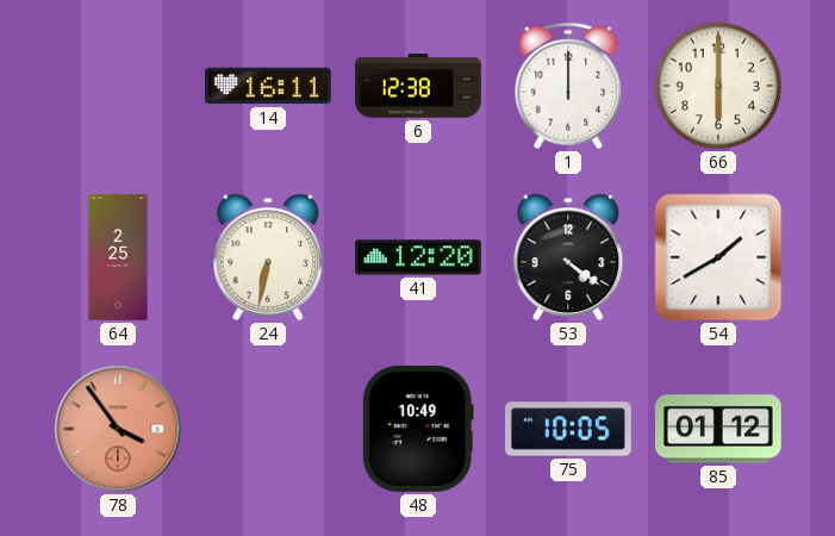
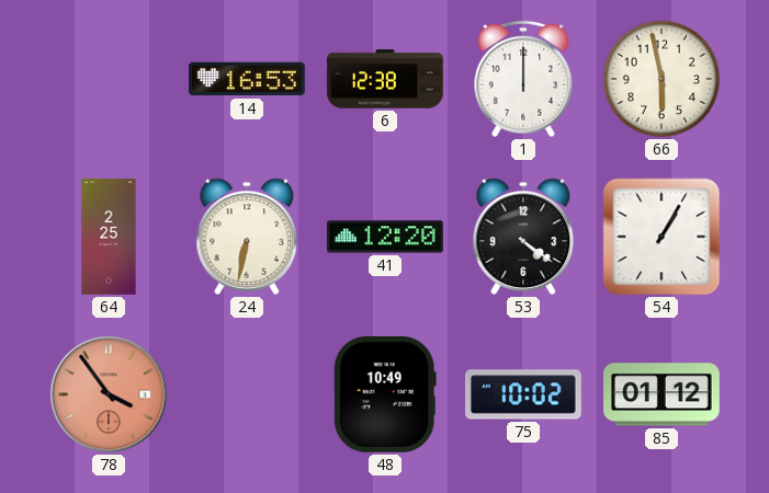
14: 16:11 -> 16:53 (248, 79)
66: 6:00 -> 5:58 (661, 79)
54: 1:40 -> 1:05 (661, 237)
75: 10:05 -> 10:02 (524, 394)
